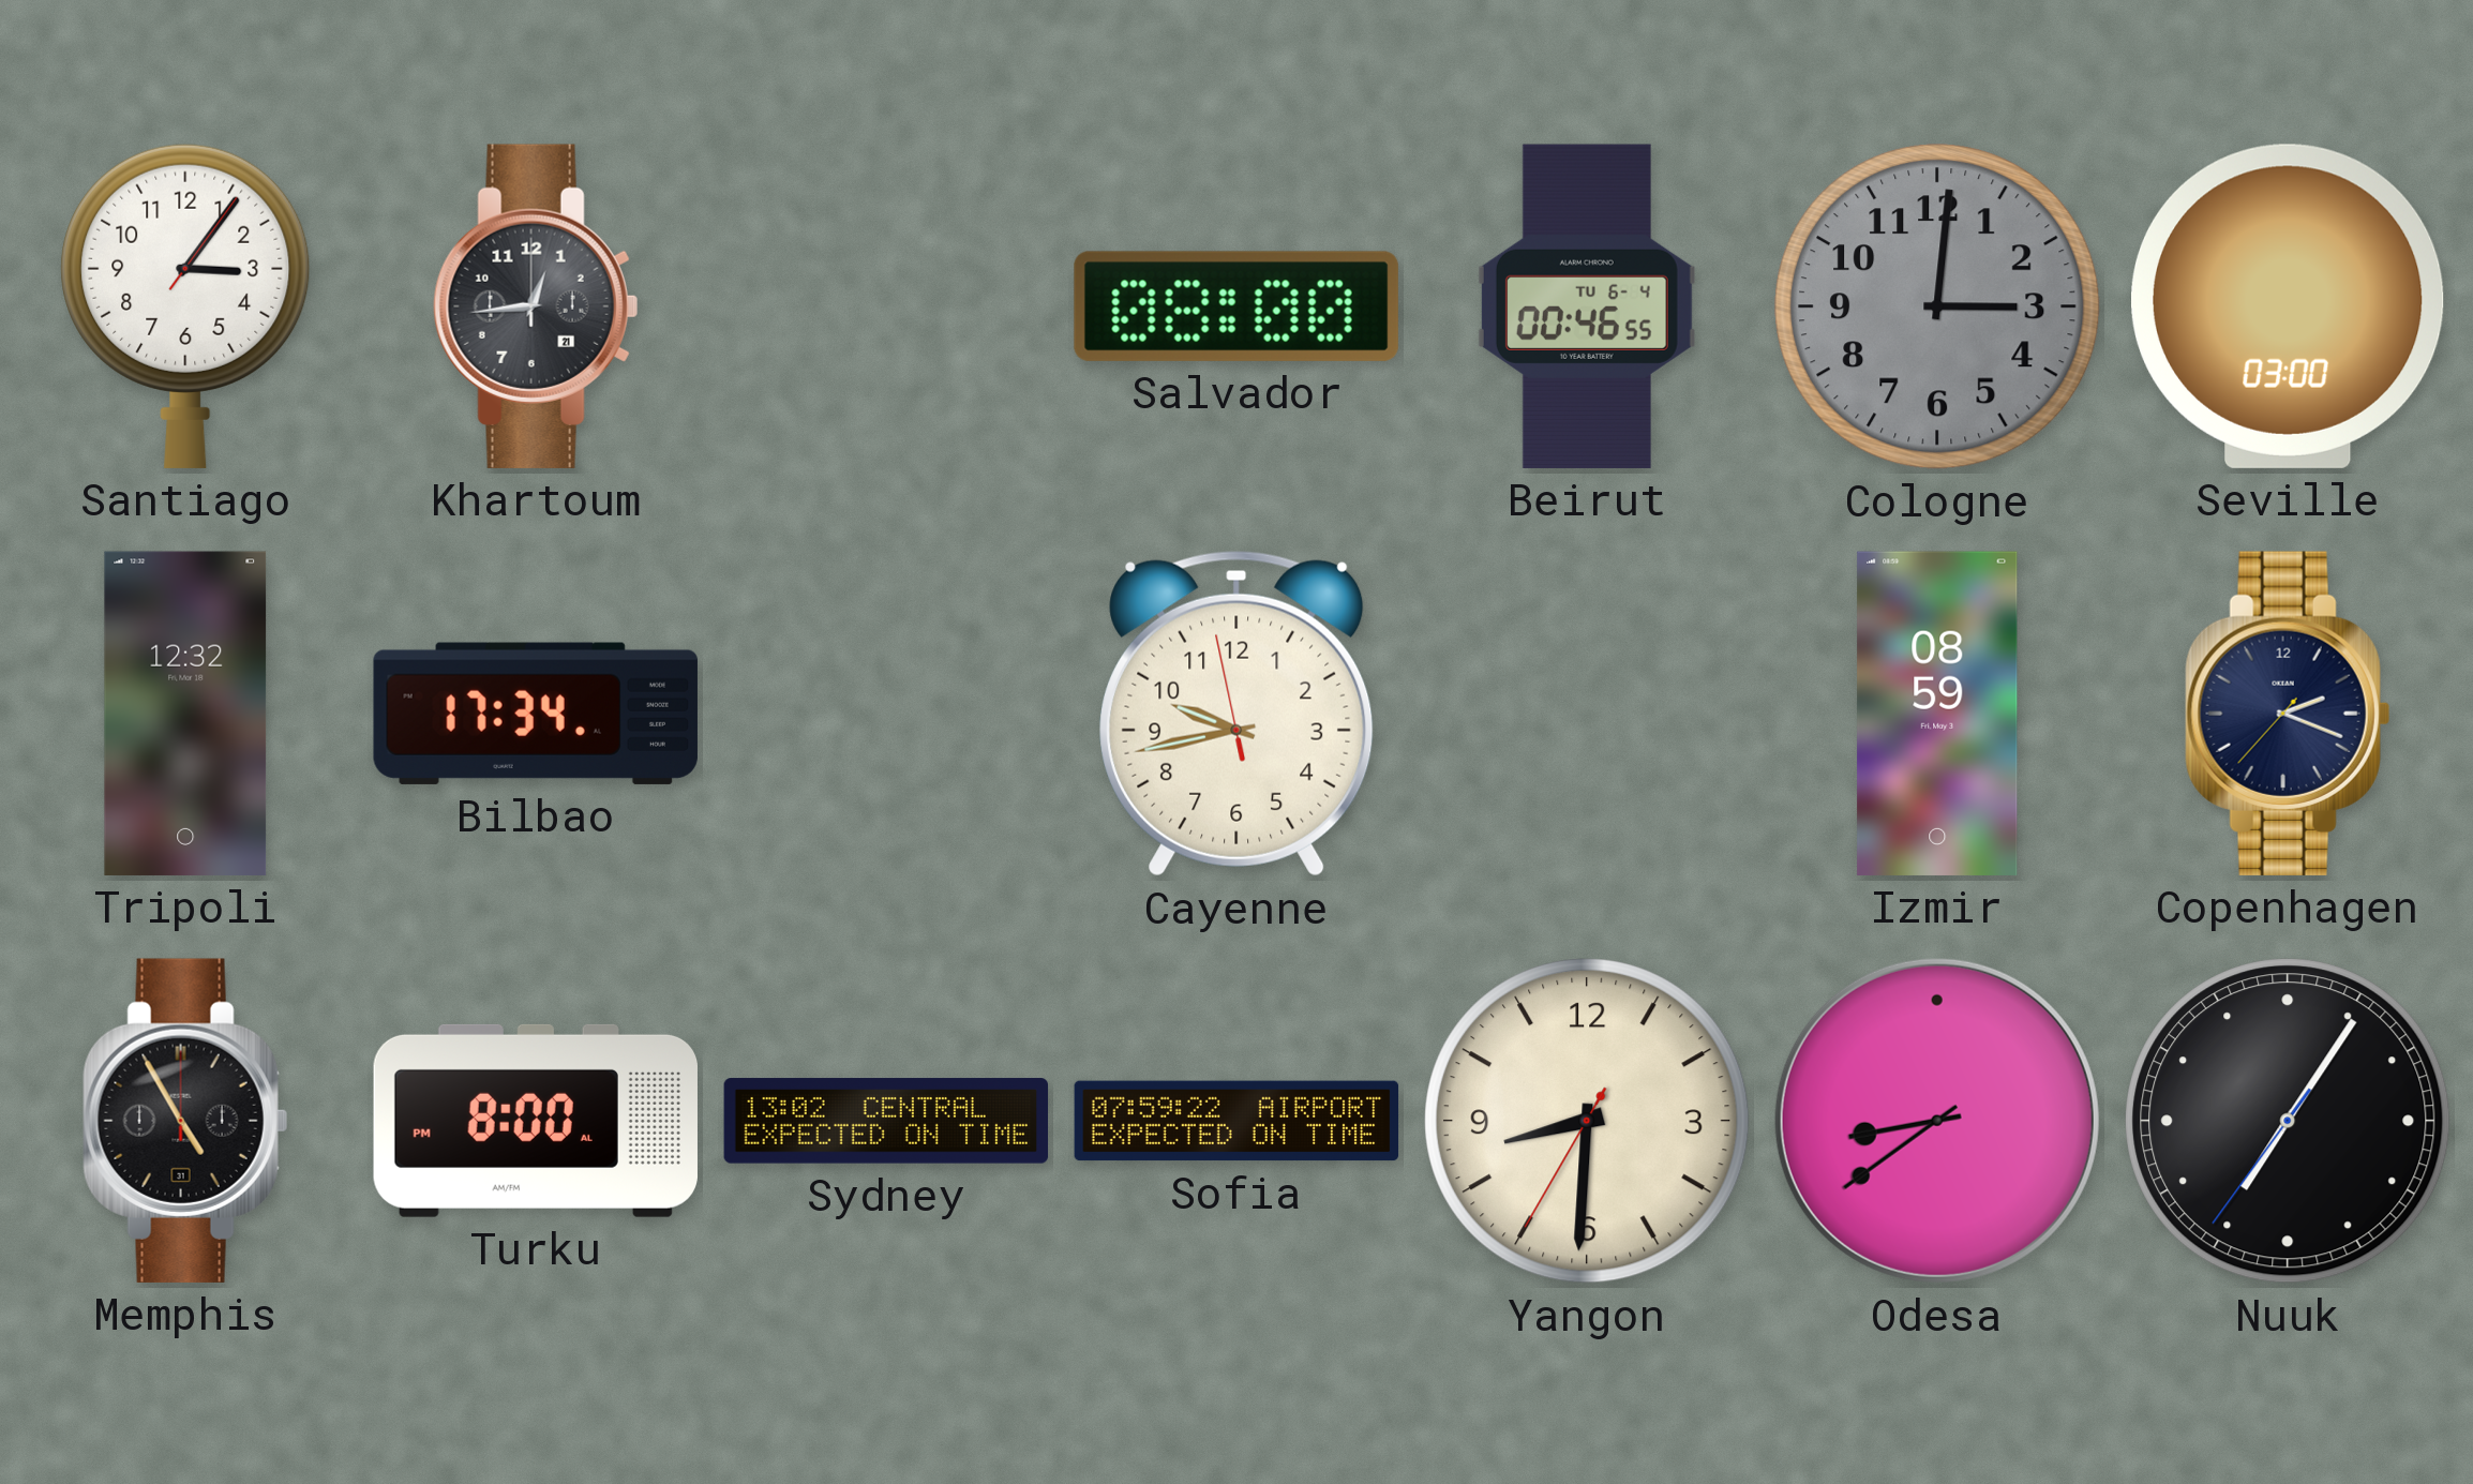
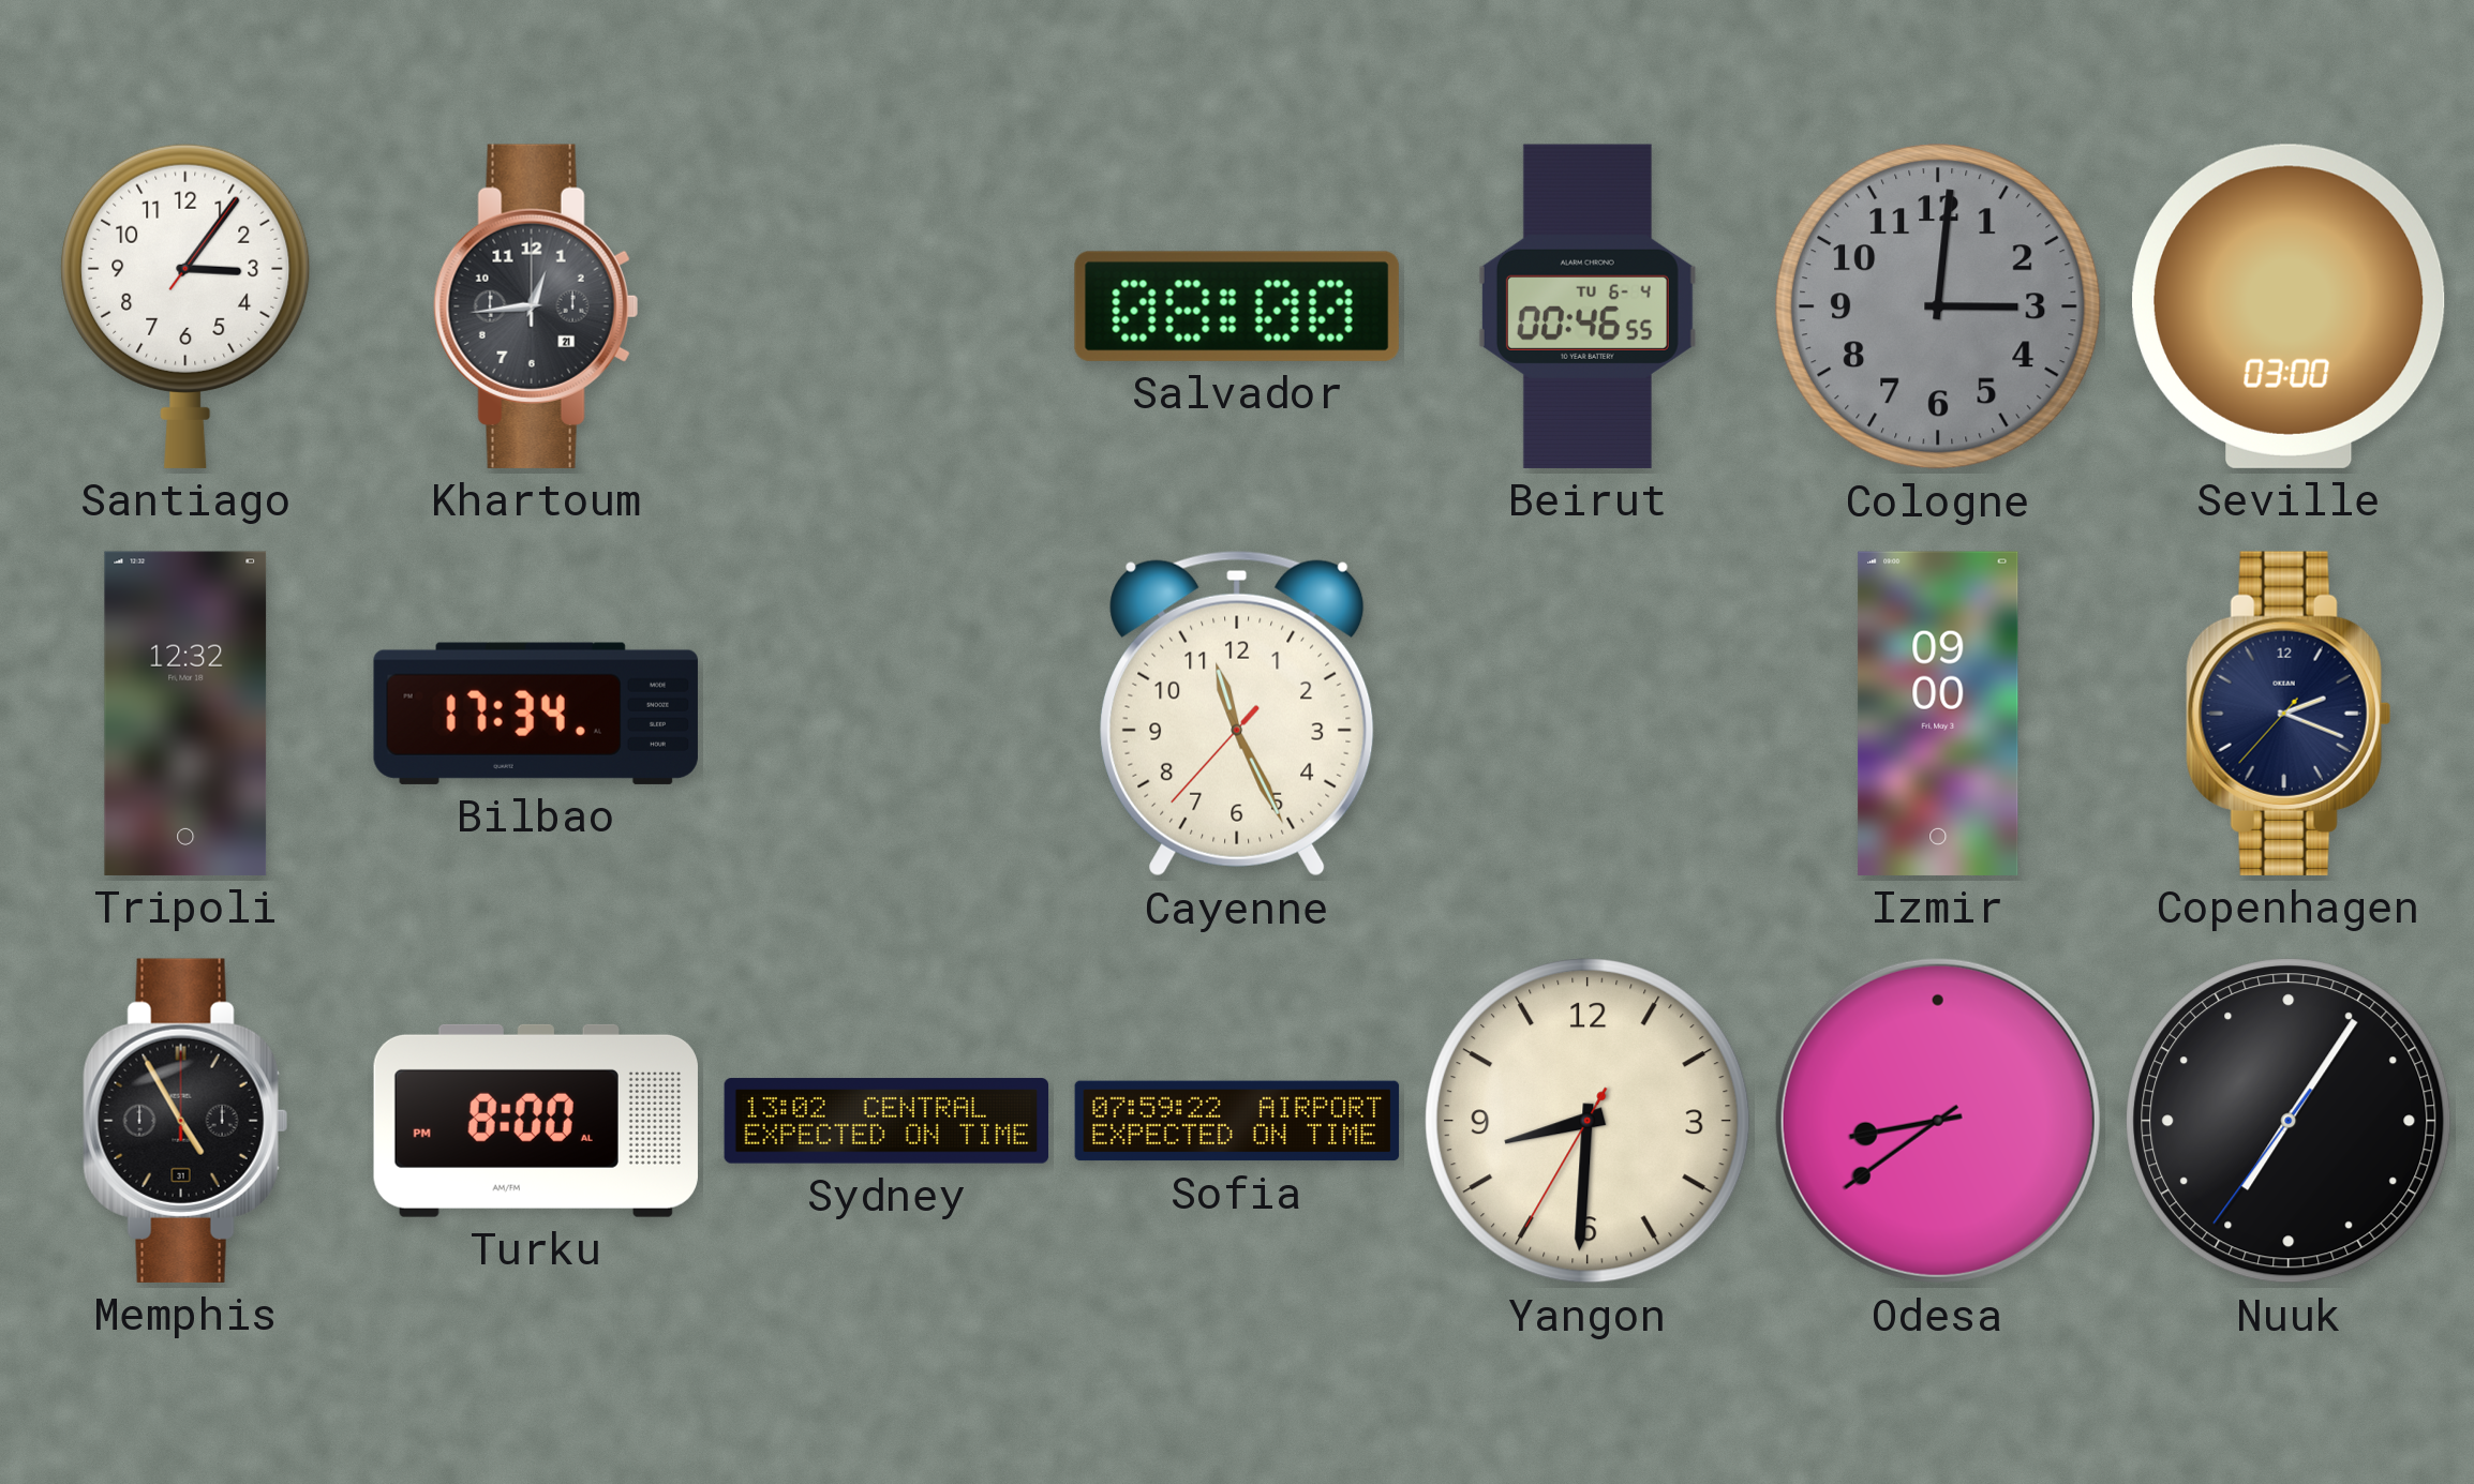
Cayenne: 9:42 -> 11:25 (1237, 714)
Izmir: 08:59 -> 09:00 (1938, 714)
